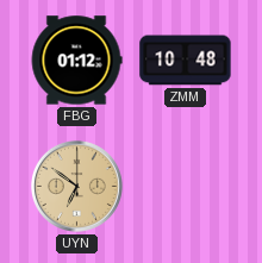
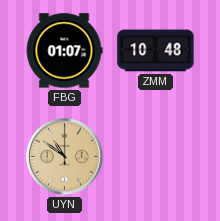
FBG: 01:12 -> 01:07 (64, 51)
UYN: 6:51 -> 10:51 (64, 156)
